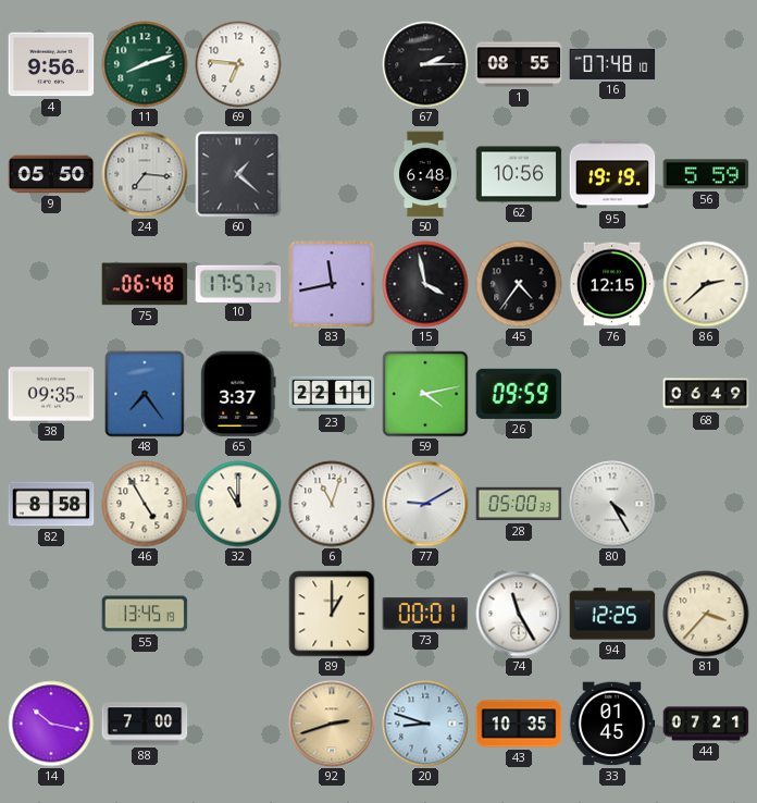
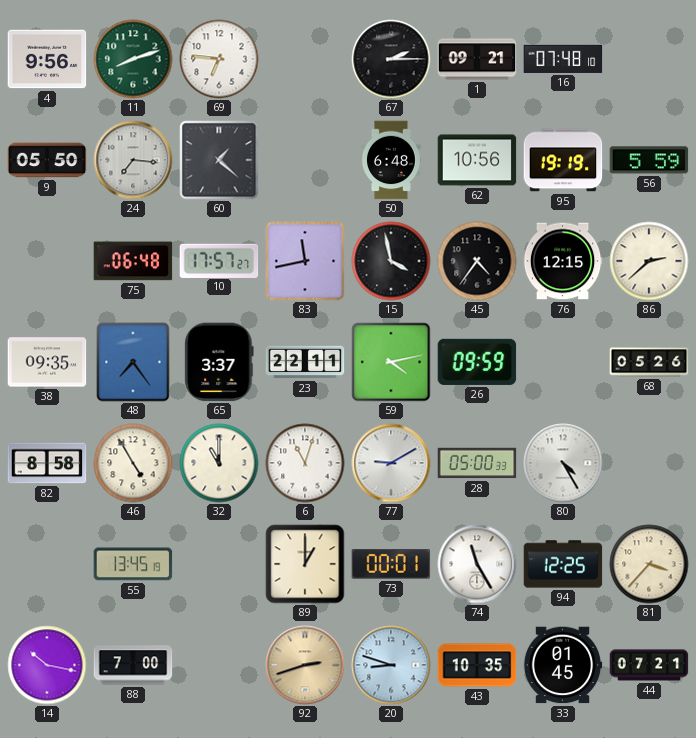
1: 08:55 -> 09:21 (477, 59)
68: 06:49 -> 05:26 (649, 362)
